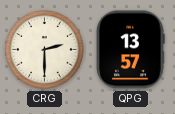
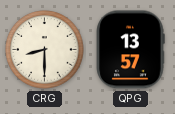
CRG: 2:30 -> 8:30 (45, 50)
